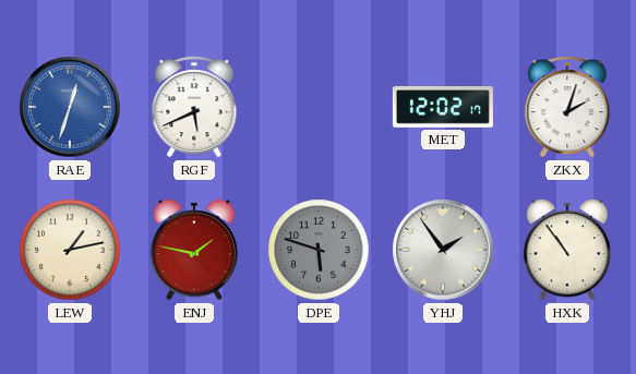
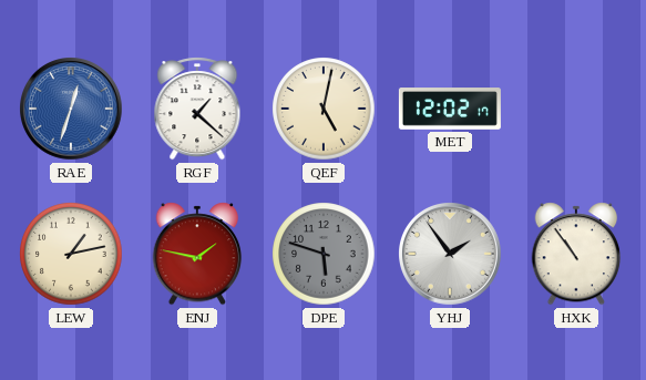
RGF: 5:41 -> 1:22 (197, 109)
QEF: none -> 5:02 (324, 109)
ZKX: 2:03 -> none (567, 107)
